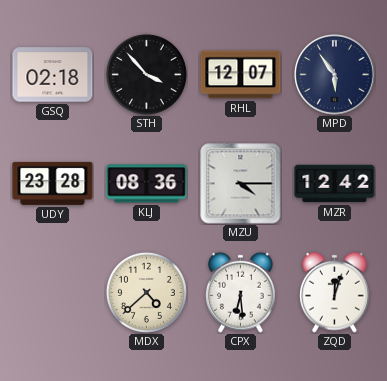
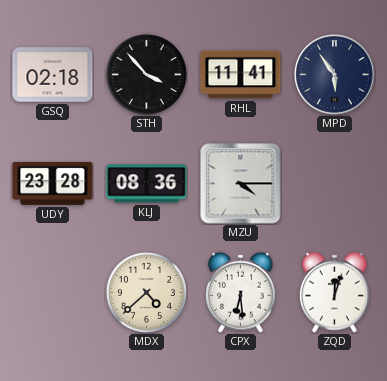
RHL: 12:07 -> 11:41 (241, 75)
MZR: 12:42 -> none (335, 184)
